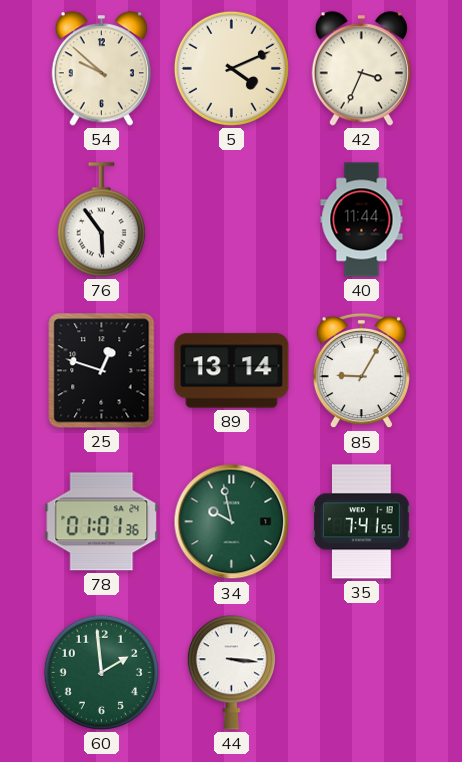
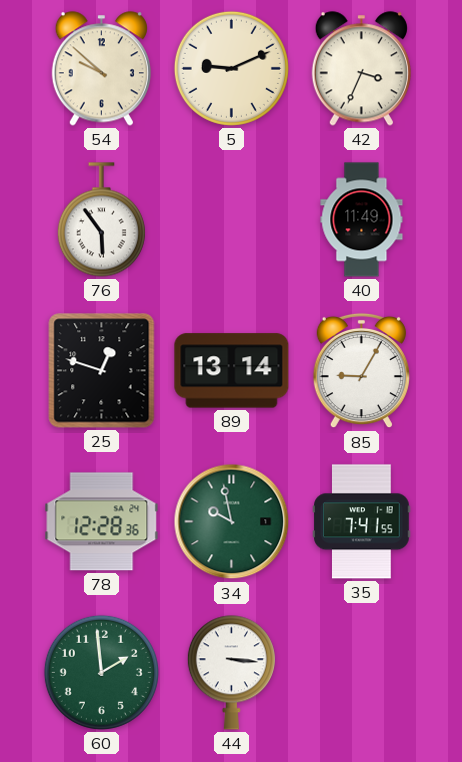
5: 4:11 -> 9:11 (231, 68)
40: 11:44 -> 11:49 (362, 220)
78: 01:01 -> 12:28 (102, 522)
